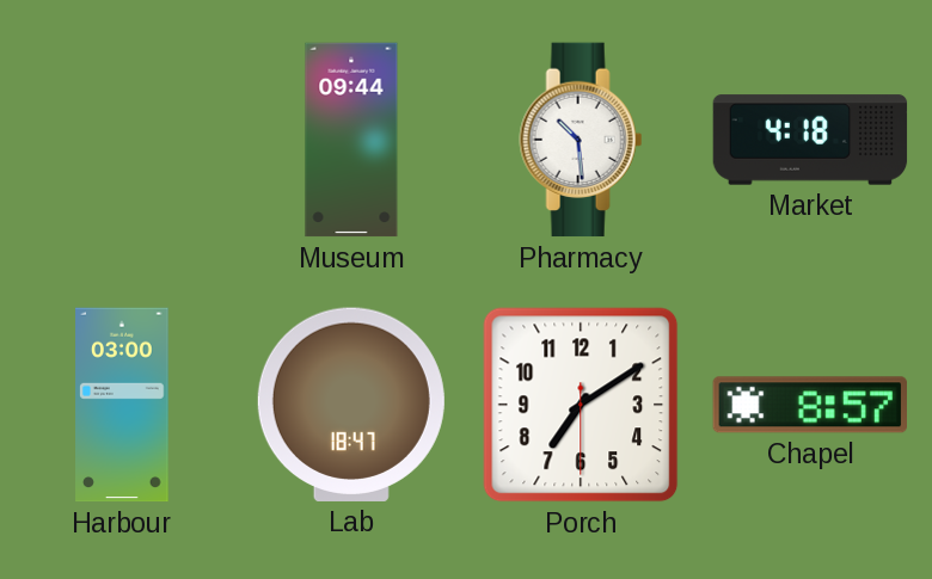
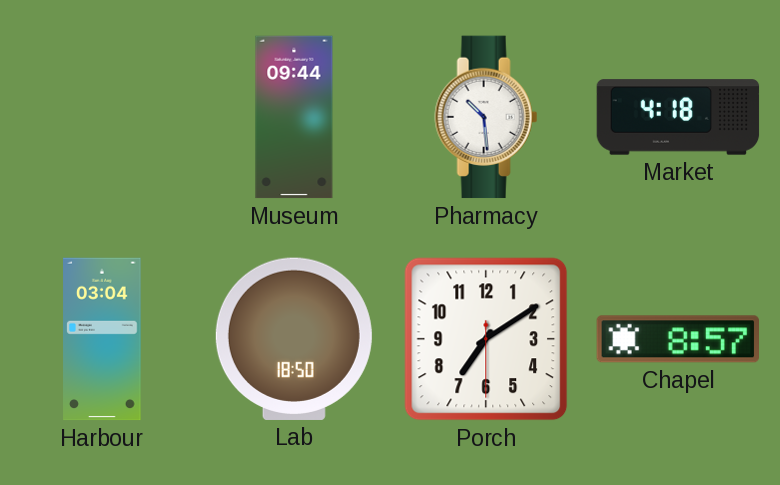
Harbour: 03:00 -> 03:04 (102, 339)
Lab: 18:47 -> 18:50 (294, 339)
